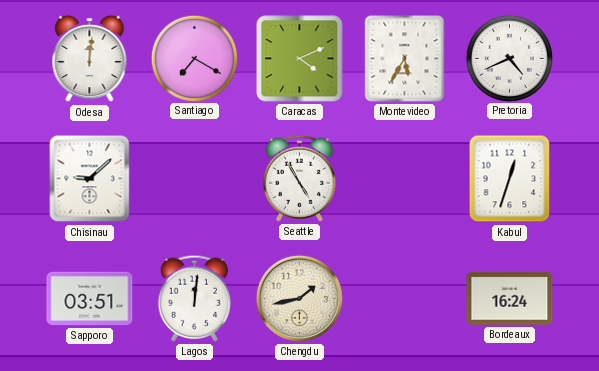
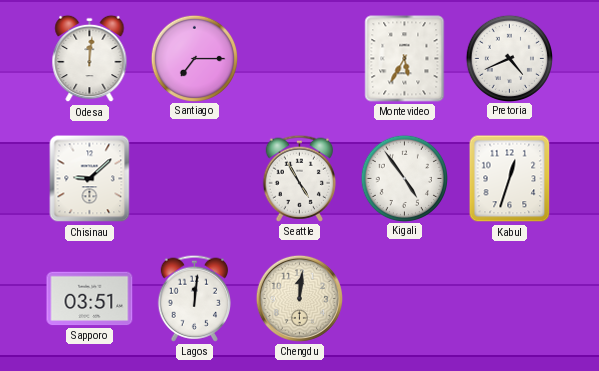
Santiago: 7:20 -> 7:15 (194, 58)
Caracas: 4:11 -> none (300, 59)
Kigali: none -> 4:54 (404, 178)
Chengdu: 1:43 -> 12:01 (299, 298)
Bordeaux: 16:24 -> none (510, 299)
